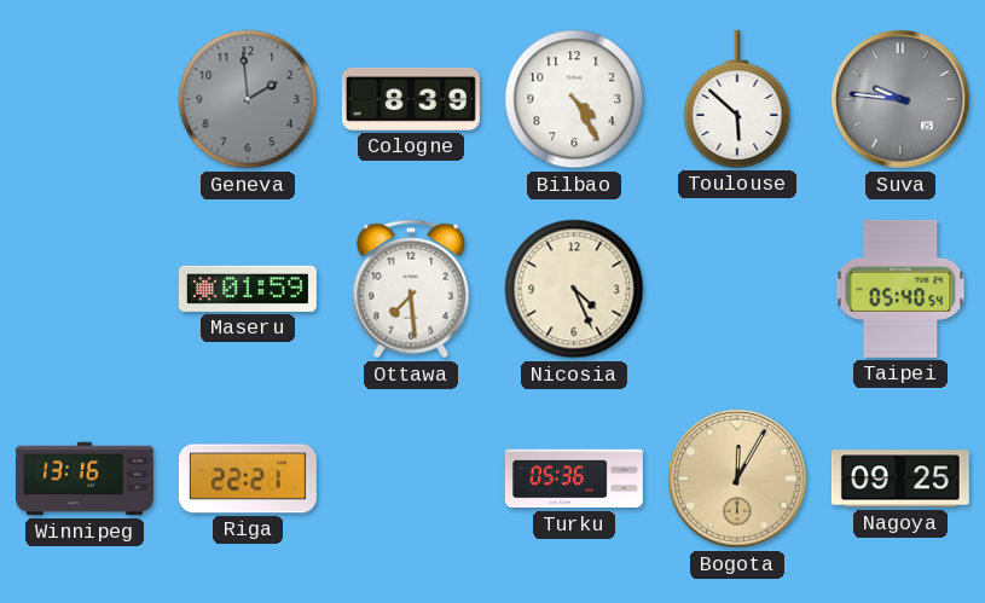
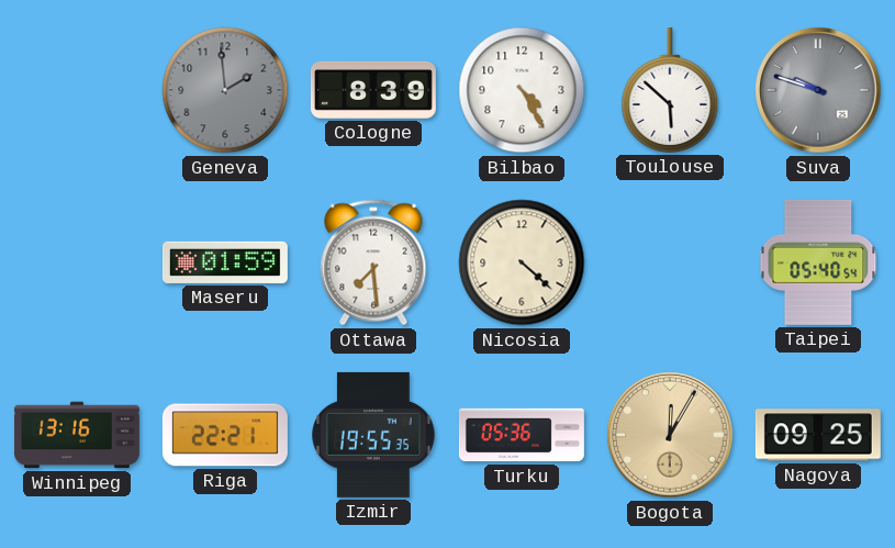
Suva: 9:46 -> 9:48 (818, 90)
Nicosia: 4:26 -> 4:22 (522, 262)
Izmir: none -> 19:55 (373, 435)
